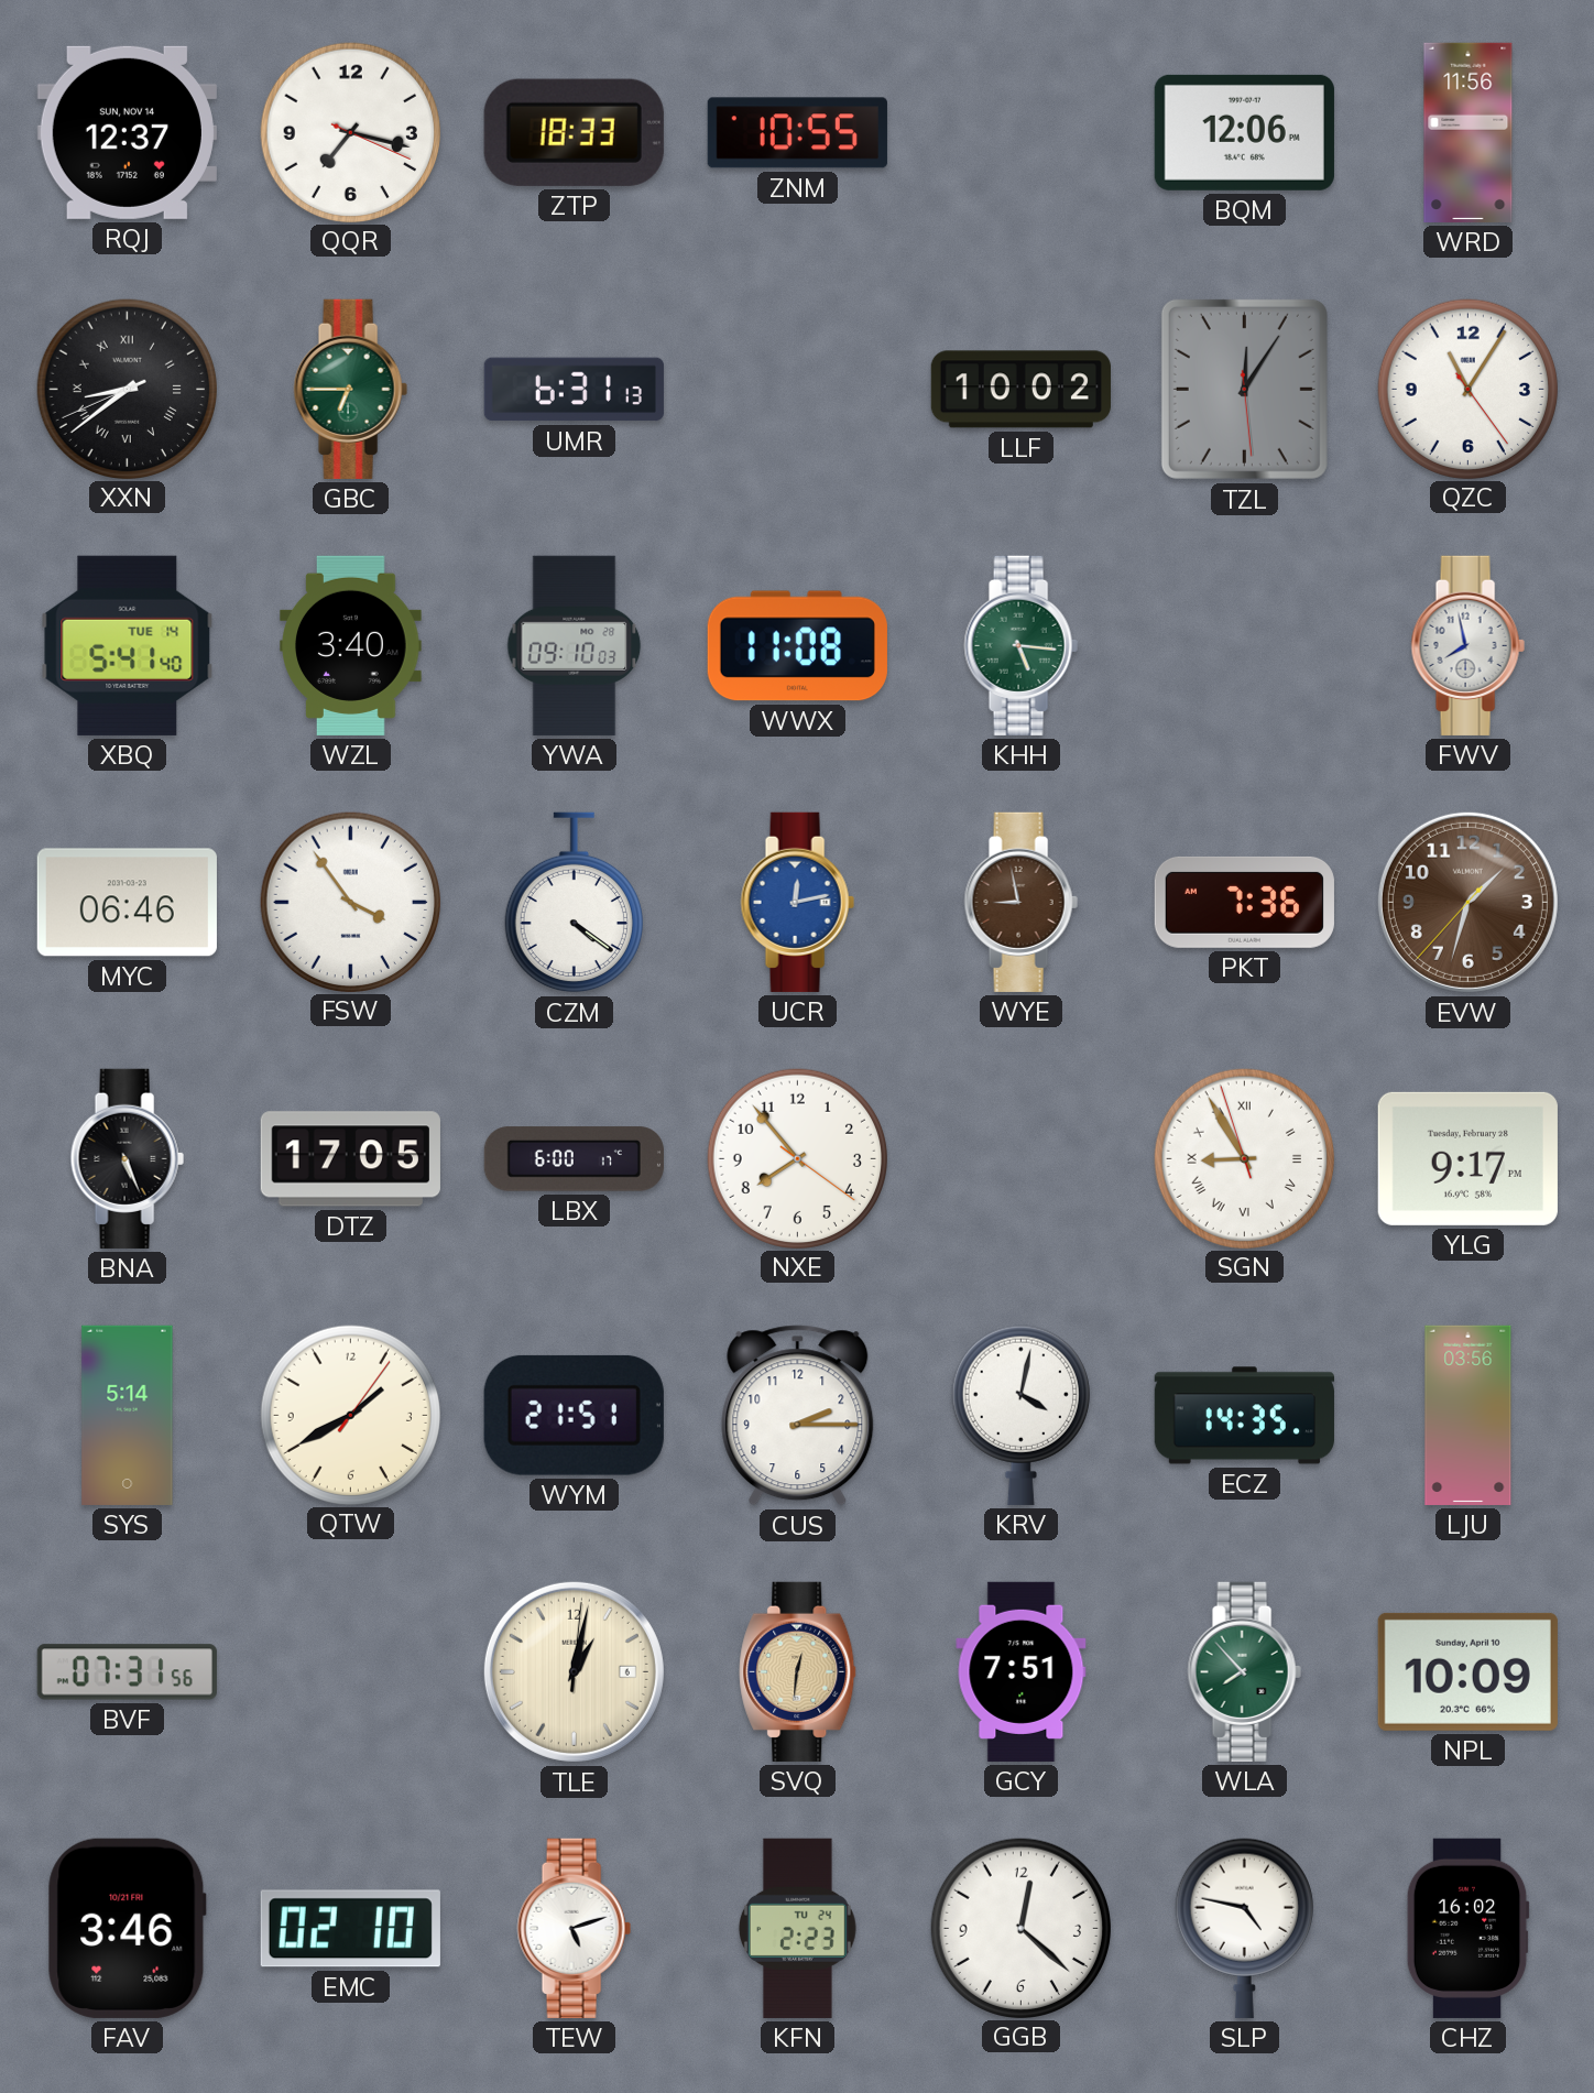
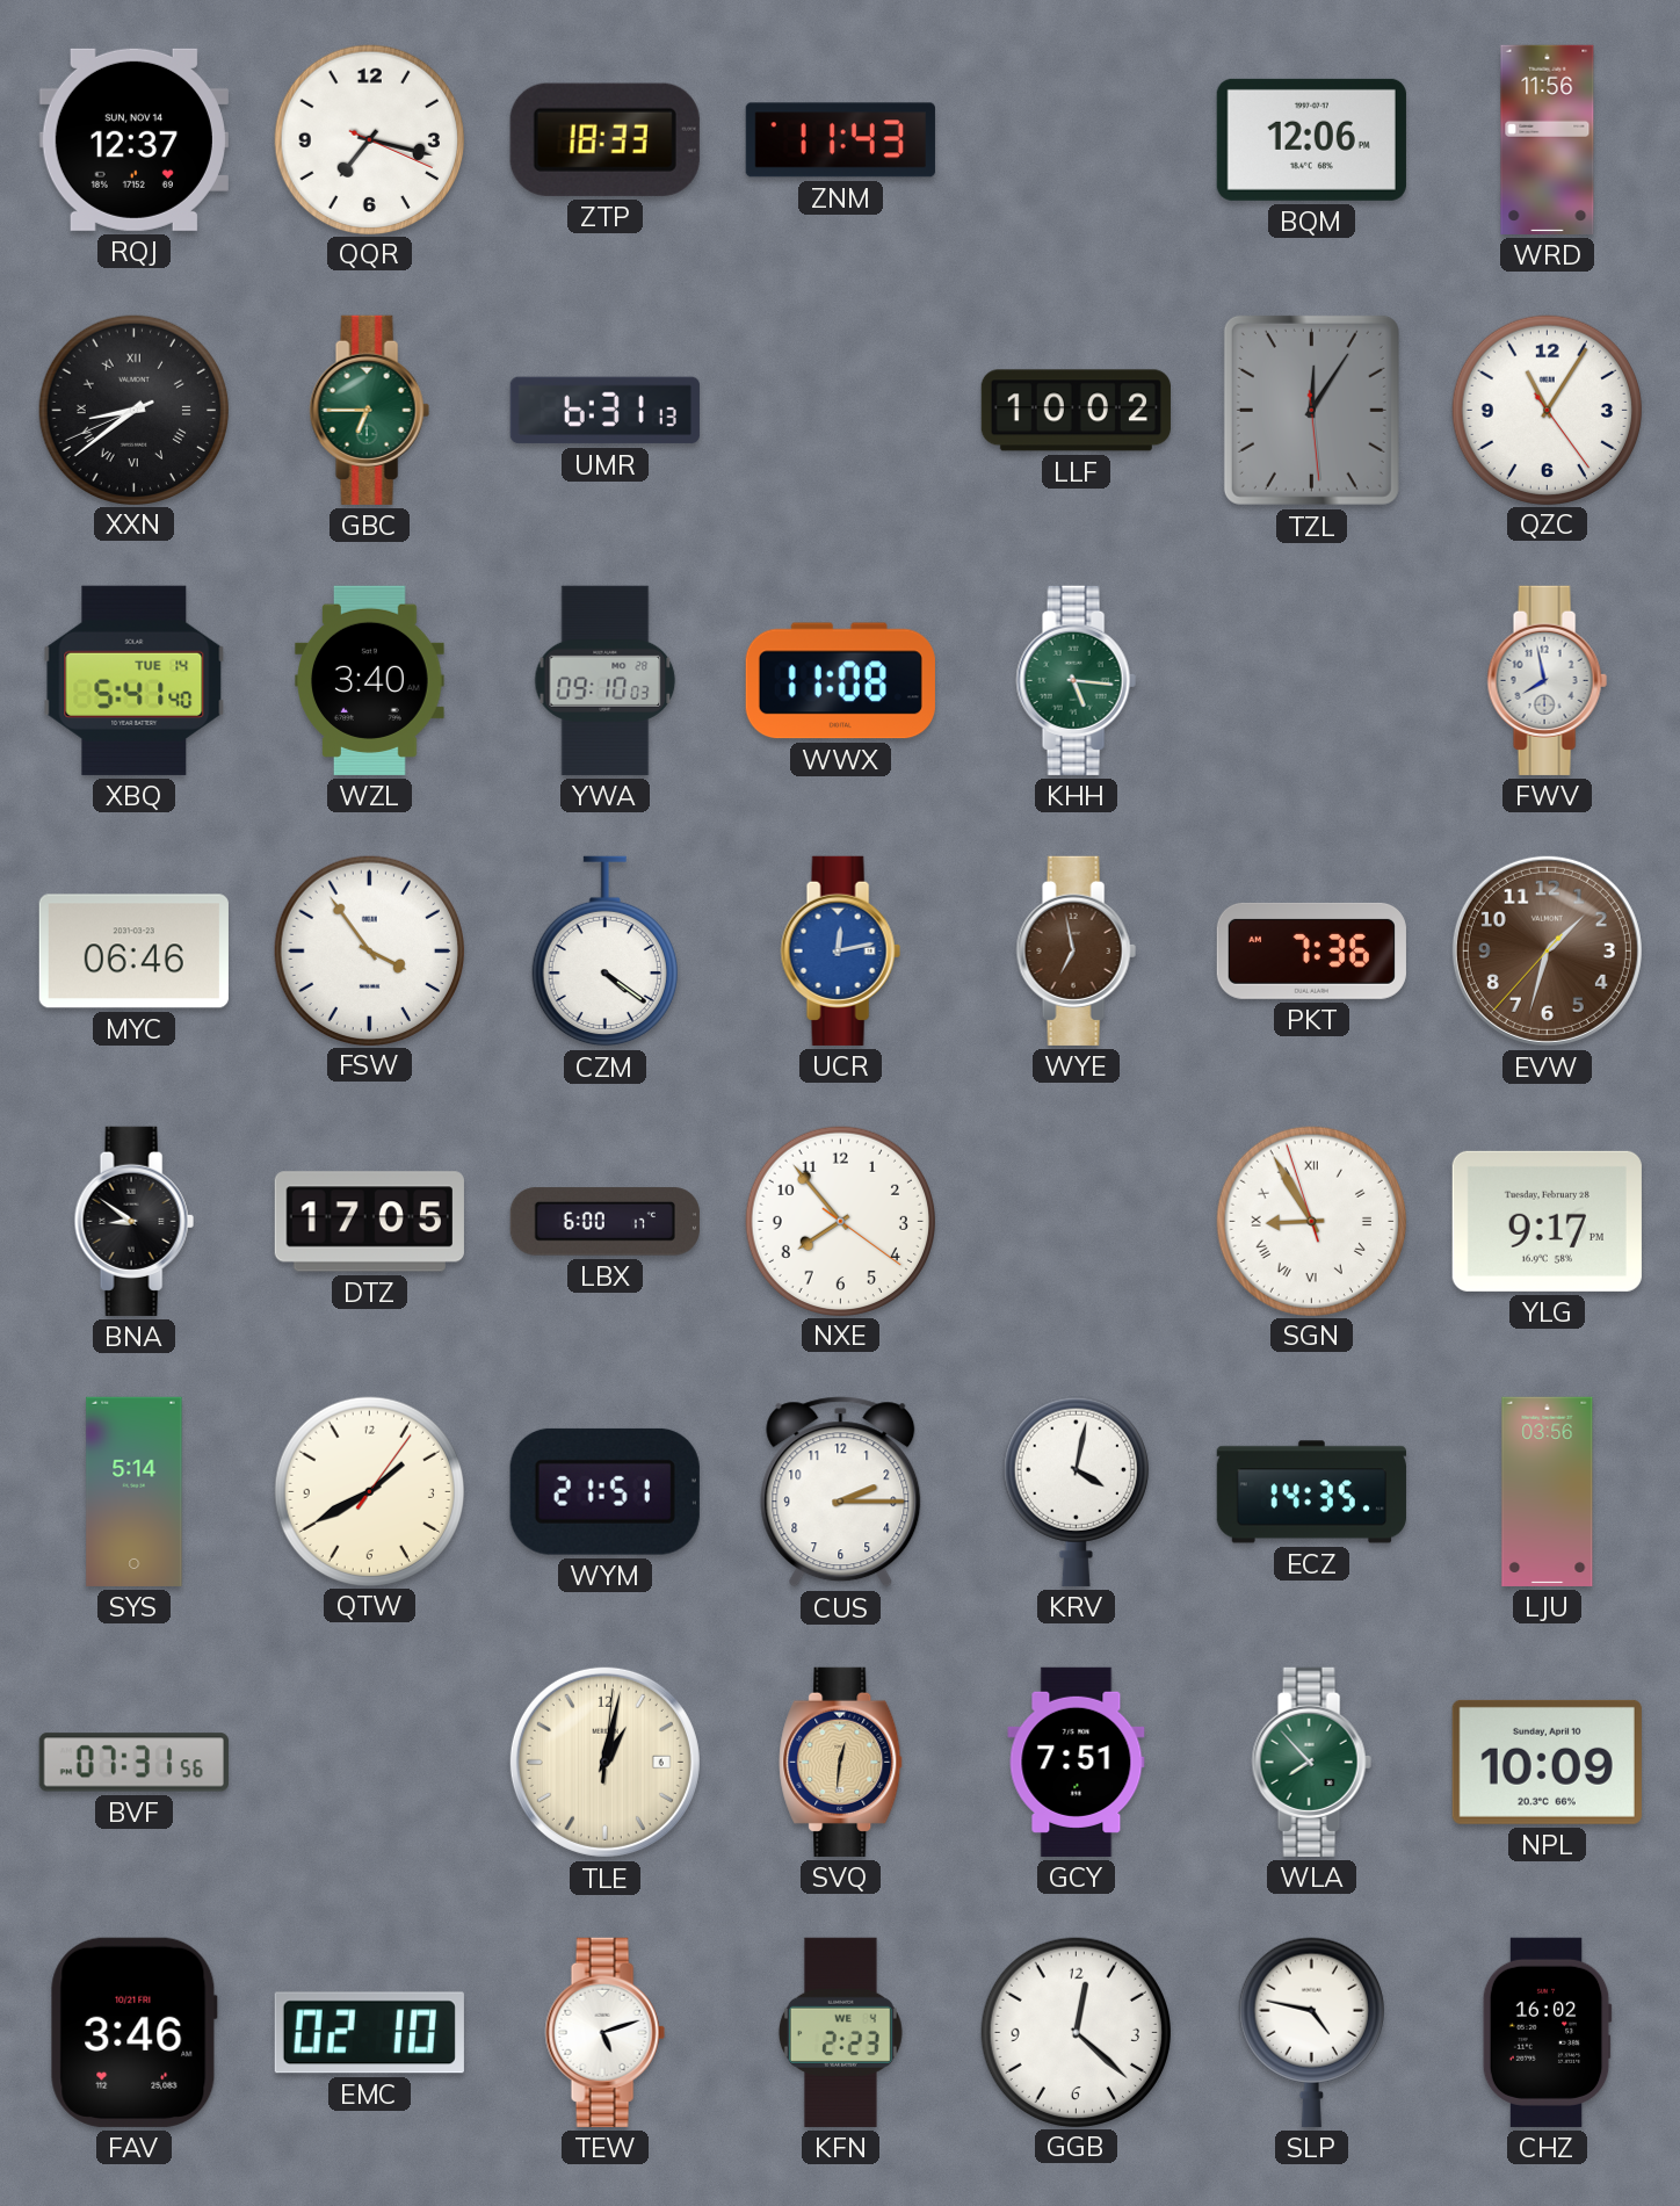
ZNM: 10:55 -> 11:43 (840, 140)
WYE: 8:58 -> 6:58 (1076, 950)
BNA: 5:26 -> 8:51 (133, 1221)
KFN date: TU 24 -> WE 4 (840, 2032)
